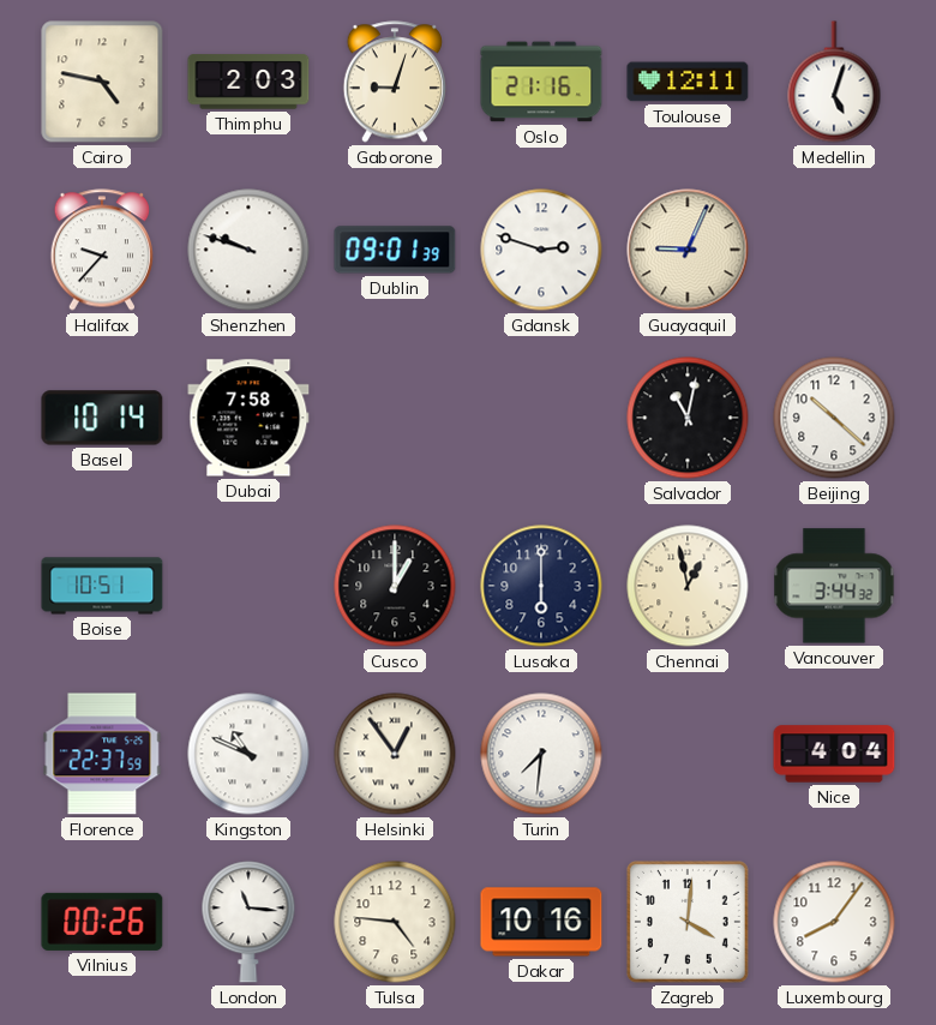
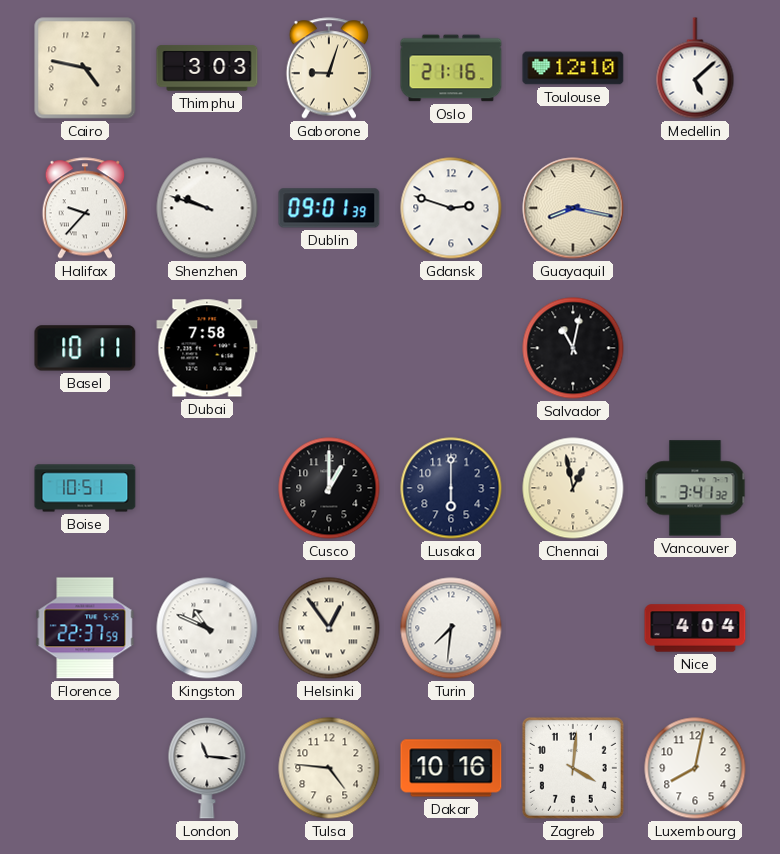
Thimphu: 2:03 -> 3:03 (207, 68)
Toulouse: 12:11 -> 12:10 (573, 68)
Medellin: 5:03 -> 5:08 (695, 68)
Guayaquil: 9:04 -> 8:17 (573, 208)
Basel: 10:14 -> 10:11 (85, 348)
Beijing: 10:22 -> none (834, 418)
Vancouver: 3:44 -> 3:41 (695, 488)
Vilnius: 00:26 -> none (102, 922)
Luxembourg: 8:06 -> 8:02 (695, 768)
